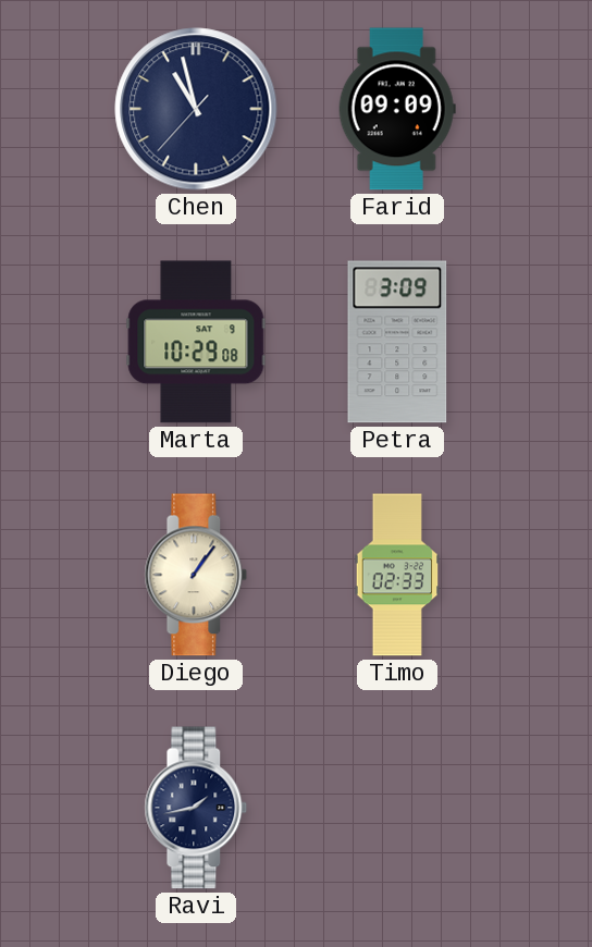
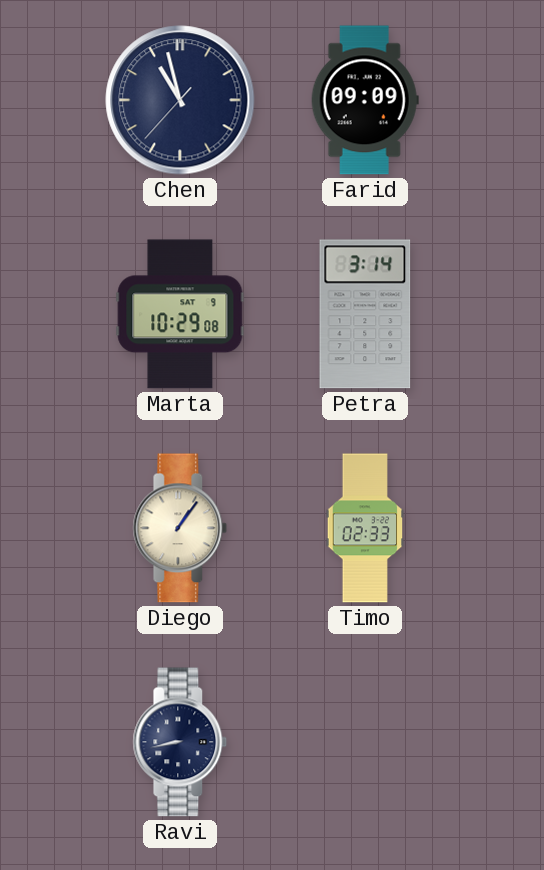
Petra: 3:09 -> 3:14 (365, 314)
Ravi: 1:43 -> 8:43 (180, 742)
